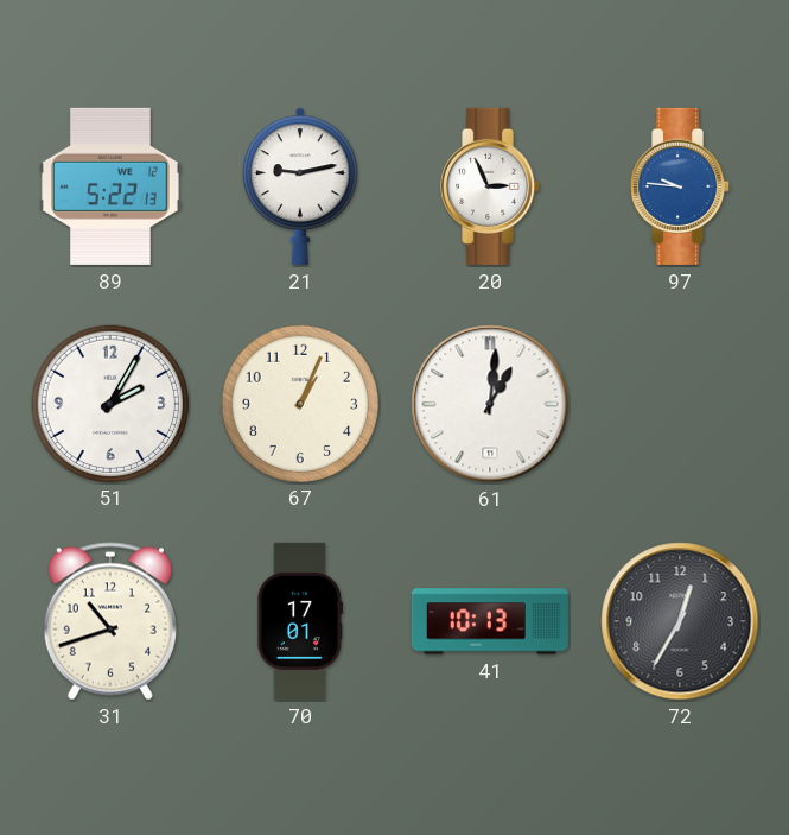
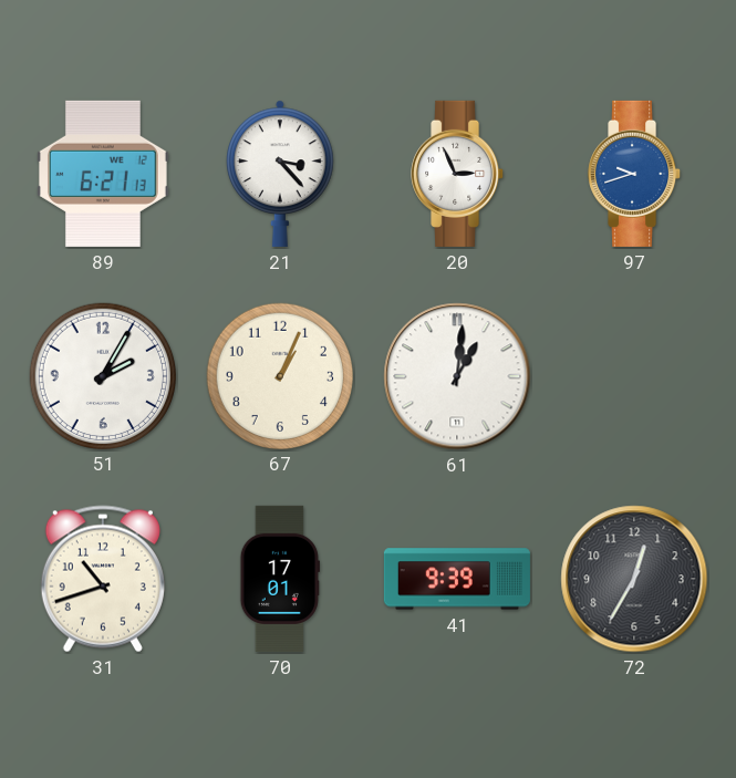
89: 5:22 -> 6:21 (104, 174)
21: 9:13 -> 3:23 (281, 174)
97: 9:46 -> 9:42 (635, 174)
41: 10:13 -> 9:39 (457, 579)
